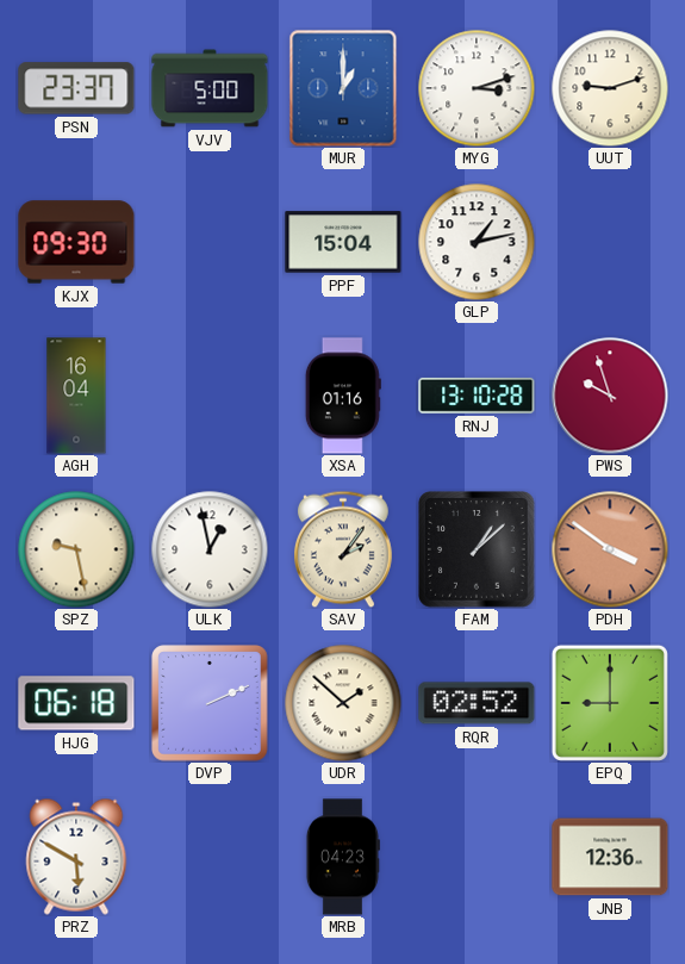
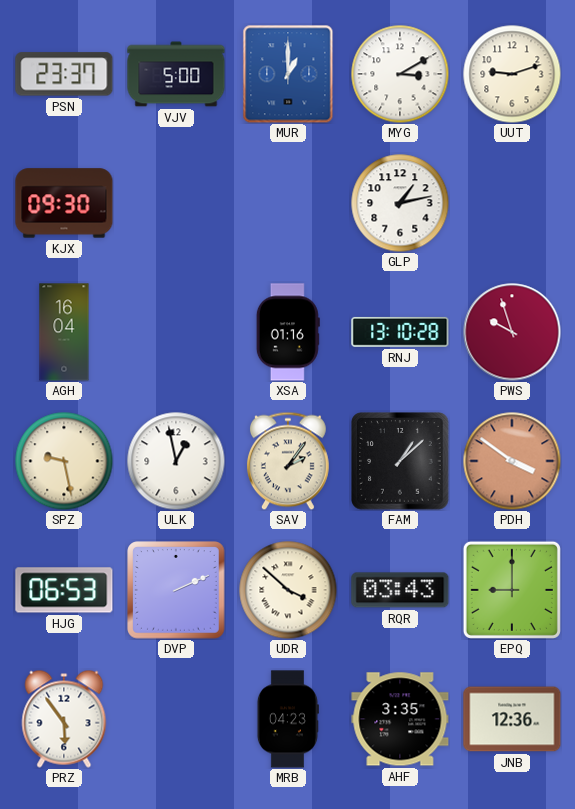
MYG: 3:12 -> 3:10 (400, 74)
PPF: 15:04 -> none (343, 242)
HJG: 06:18 -> 06:53 (64, 590)
UDR: 1:52 -> 3:52 (288, 590)
RQR: 02:52 -> 03:43 (400, 590)
PRZ: 5:50 -> 5:54 (64, 719)
AHF: none -> 3:35 (400, 719)
